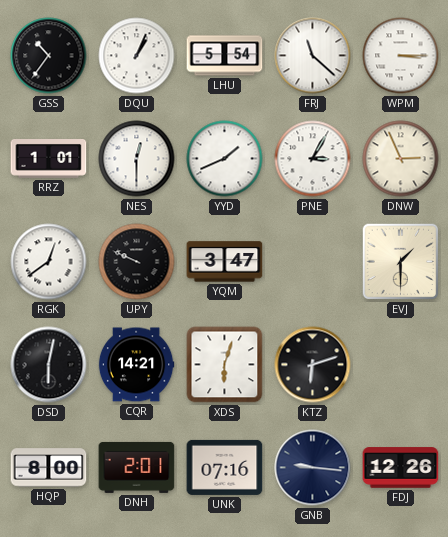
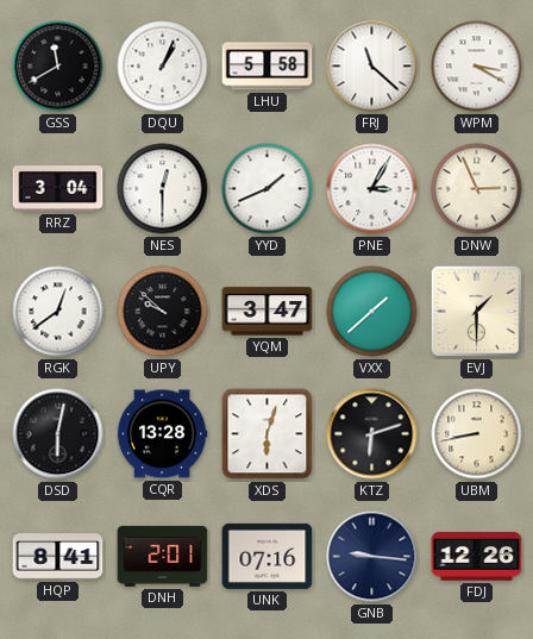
GSS: 10:36 -> 11:40 (58, 67)
LHU: 5:54 -> 5:58 (268, 67)
WPM: 3:15 -> 3:20 (477, 67)
RRZ: 1:01 -> 3:04 (58, 189)
UPY: 9:49 -> 9:52 (163, 312)
VXX: none -> 1:38 (372, 312)
CQR: 14:21 -> 13:28 (162, 434)
UBM: none -> 8:43 (477, 434)
HQP: 8:00 -> 8:41 (58, 557)
